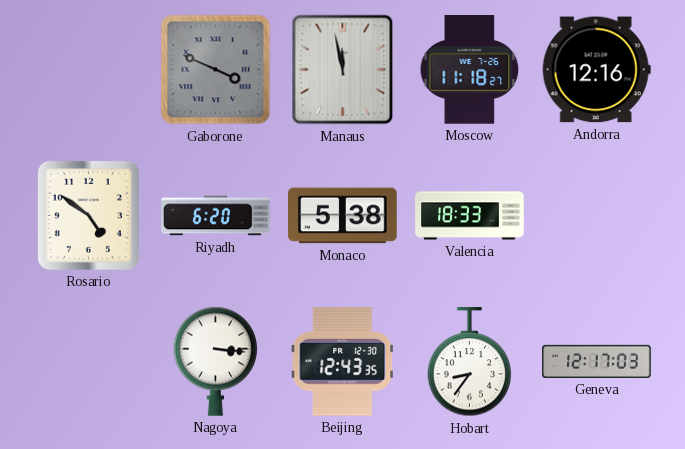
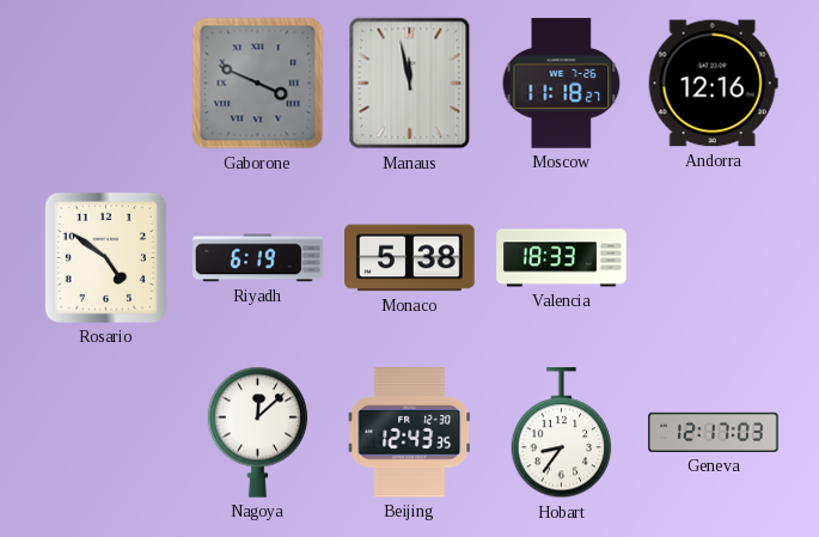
Riyadh: 6:20 -> 6:19 (258, 258)
Nagoya: 3:16 -> 12:08 (258, 432)
